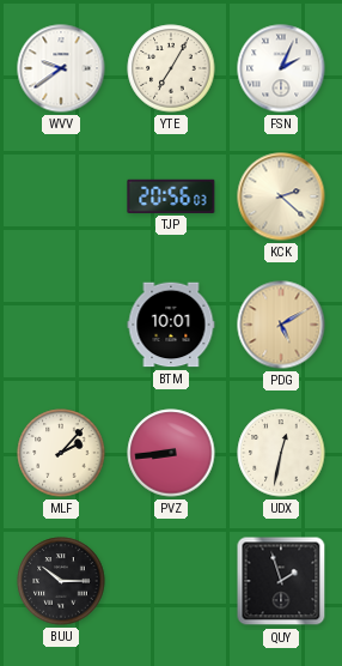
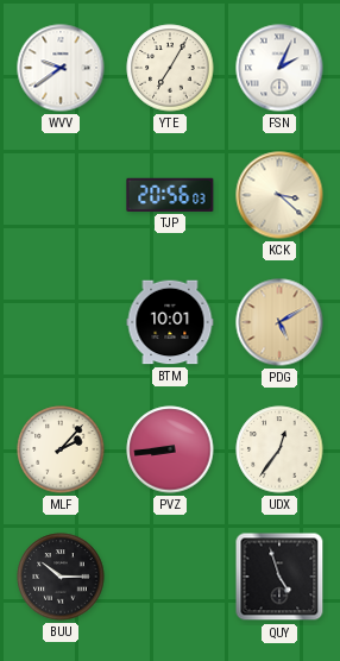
KCK: 2:22 -> 3:22 (279, 195)
UDX: 12:32 -> 12:36 (279, 449)
QUY: 1:57 -> 4:57 (279, 577)
